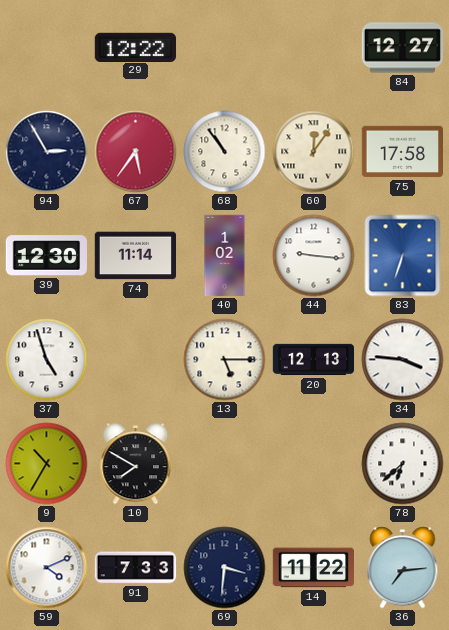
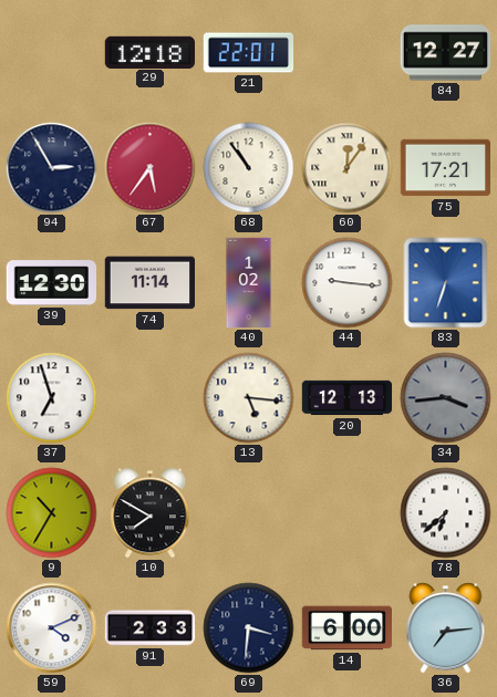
29: 12:22 -> 12:18 (149, 52)
21: none -> 22:01 (249, 53)
75: 17:58 -> 17:21 (446, 168)
37: 4:57 -> 6:57 (52, 398)
13: 5:15 -> 5:16 (249, 398)
34: 3:46 -> 3:44 (446, 398)
34 dial: white -> grey (446, 398)
91: 7:33 -> 2:33 (151, 628)
14: 11:22 -> 6:00 (348, 628)
